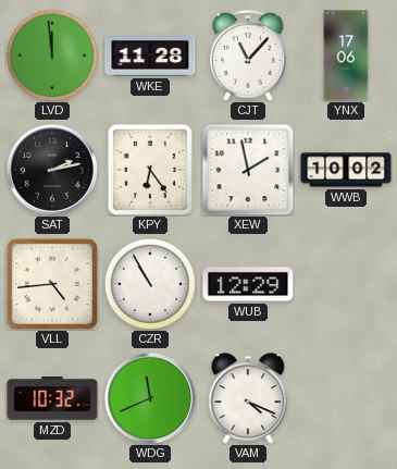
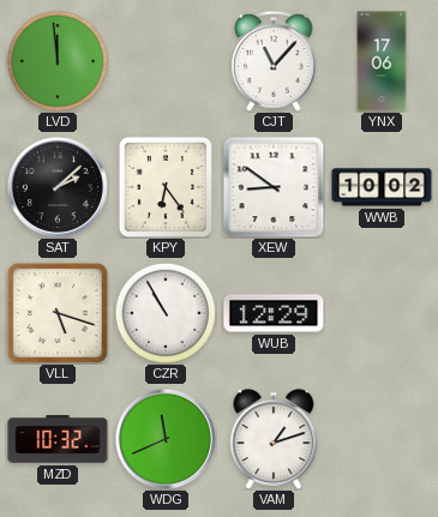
WKE: 11:28 -> none (150, 57)
SAT: 2:13 -> 2:08 (58, 187)
XEW: 1:58 -> 8:51 (274, 187)
VLL: 4:44 -> 5:18 (58, 313)
VAM: 4:19 -> 1:12 (274, 439)
